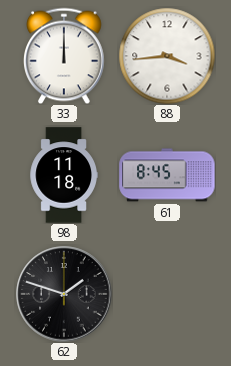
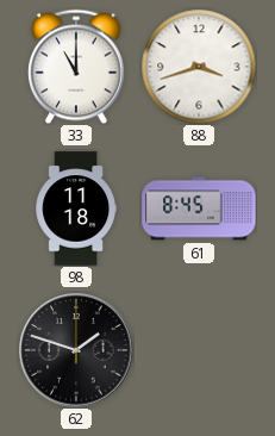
33: 12:00 -> 11:00 (77, 67)
88: 3:44 -> 3:42 (199, 67)
